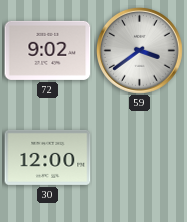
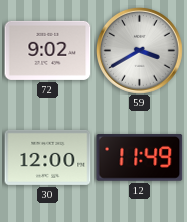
59: 3:39 -> 3:40 (140, 51)
12: none -> 11:49 (140, 158)
